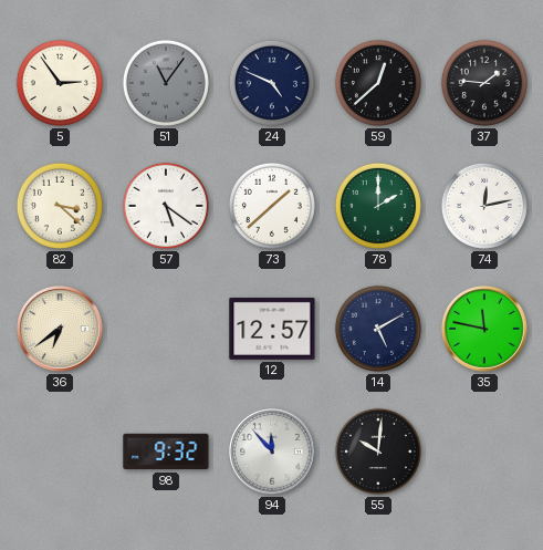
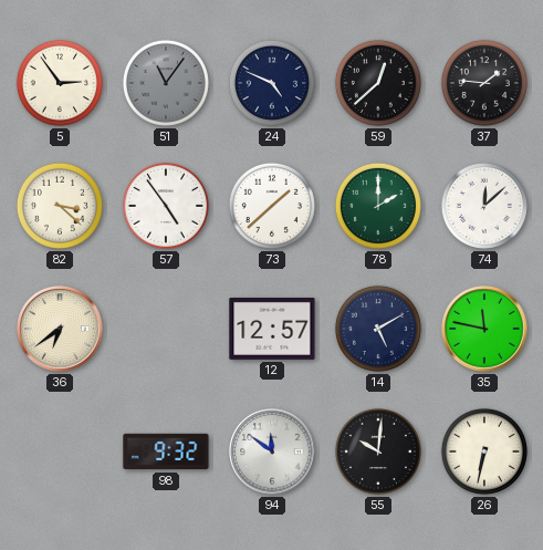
57: 5:21 -> 4:54 (166, 206)
74: 12:13 -> 12:08 (484, 206)
94: 11:53 -> 11:51 (272, 452)
26: none -> 6:32 (484, 452)
